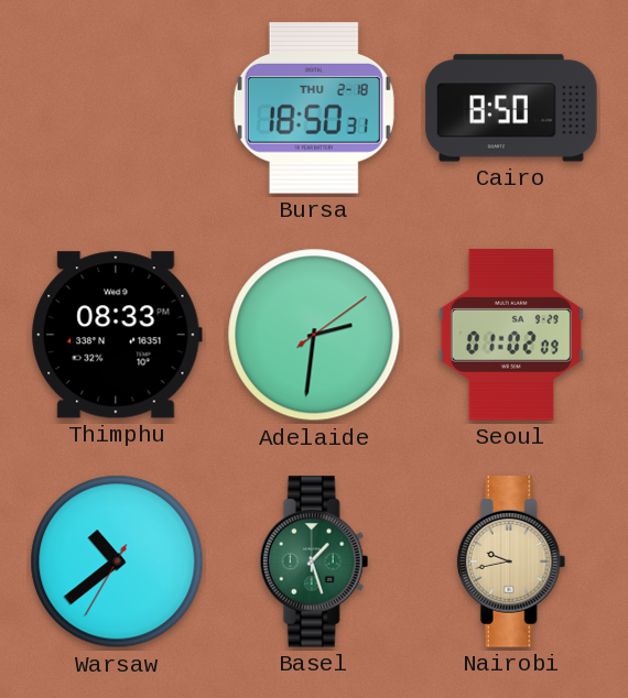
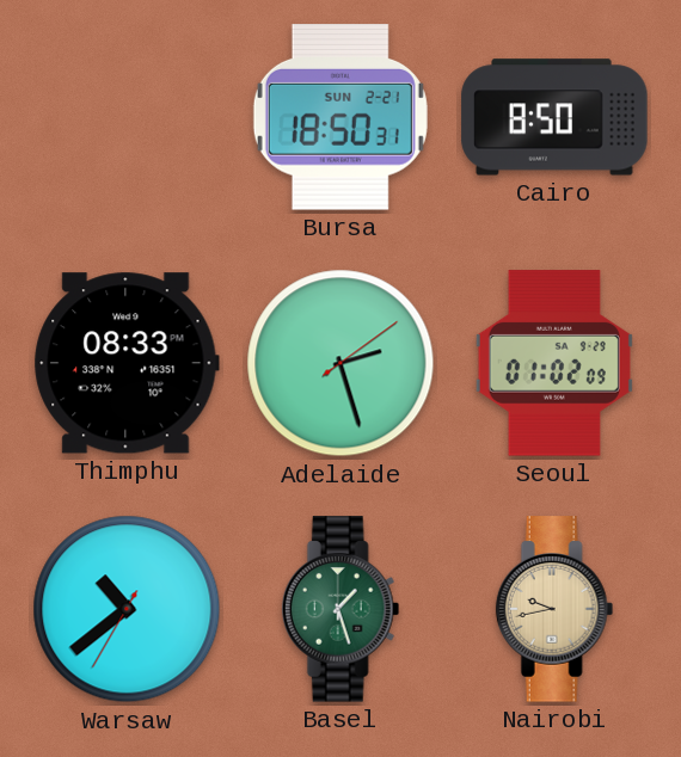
Bursa date: THU 2-18 -> SUN 2-21 (340, 117)
Adelaide: 2:31 -> 2:27 (340, 363)
